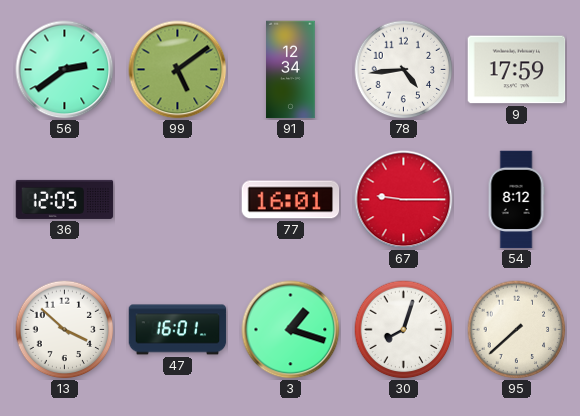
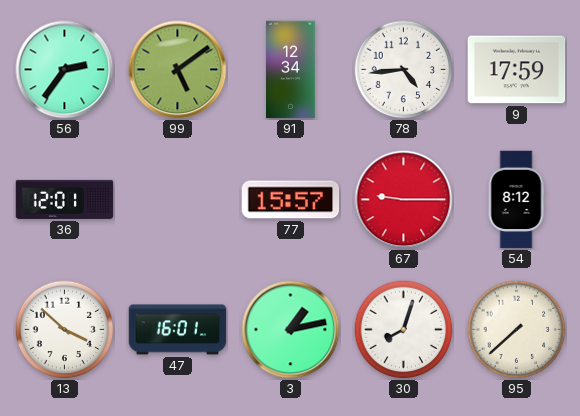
56: 2:39 -> 2:36 (65, 70)
36: 12:05 -> 12:01 (65, 199)
77: 16:01 -> 15:57 (291, 200)
3: 1:18 -> 1:13 (291, 330)
